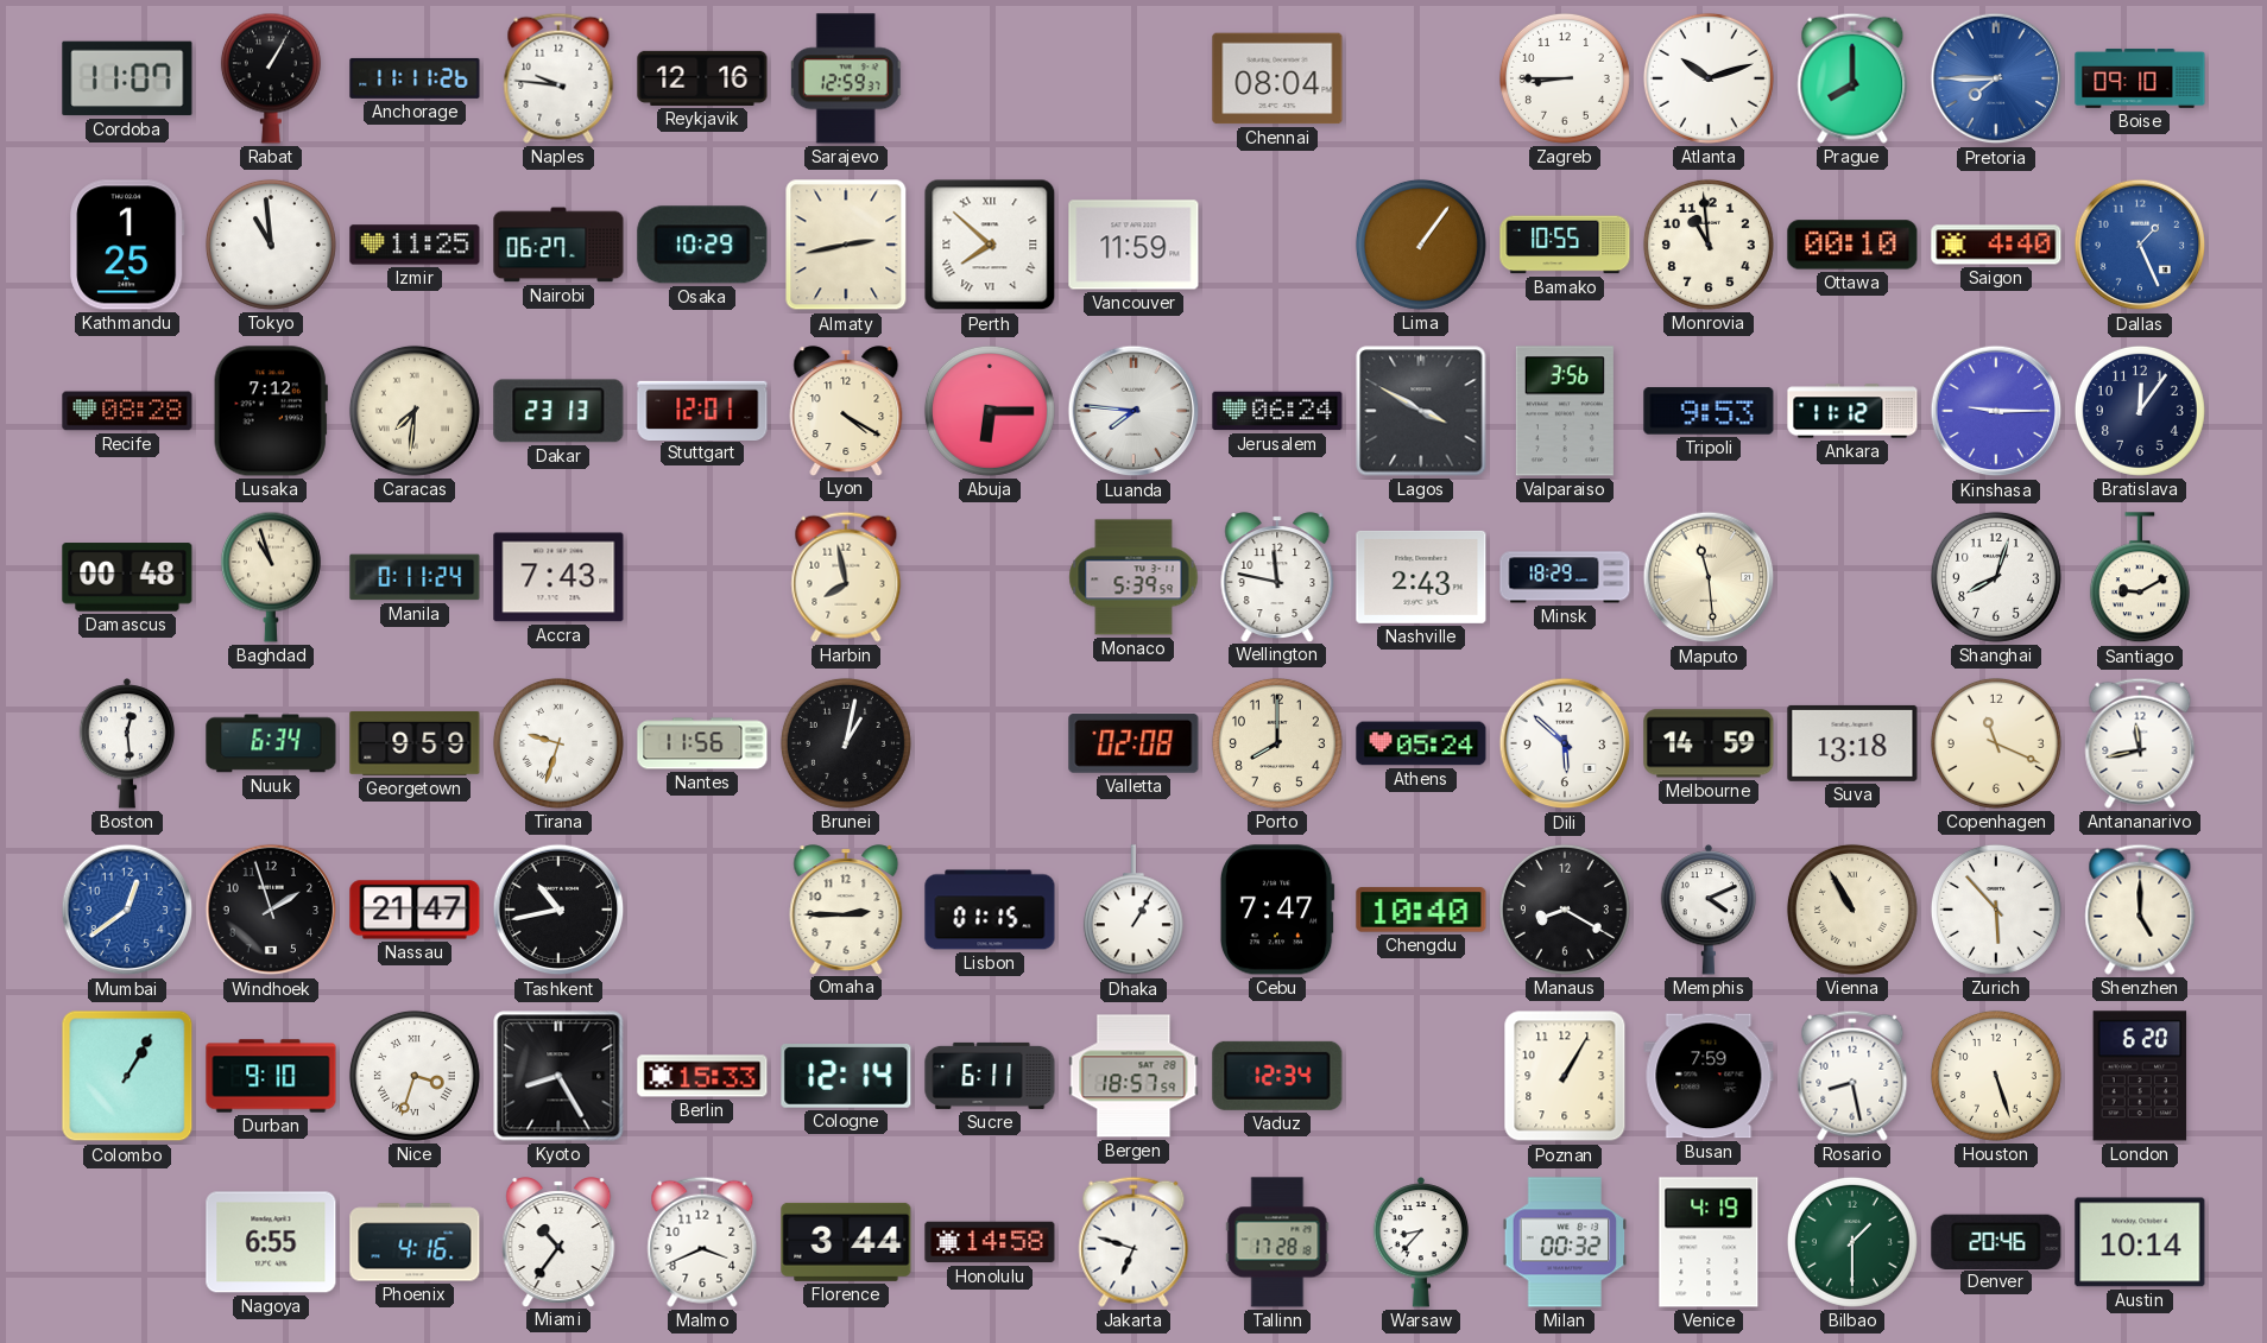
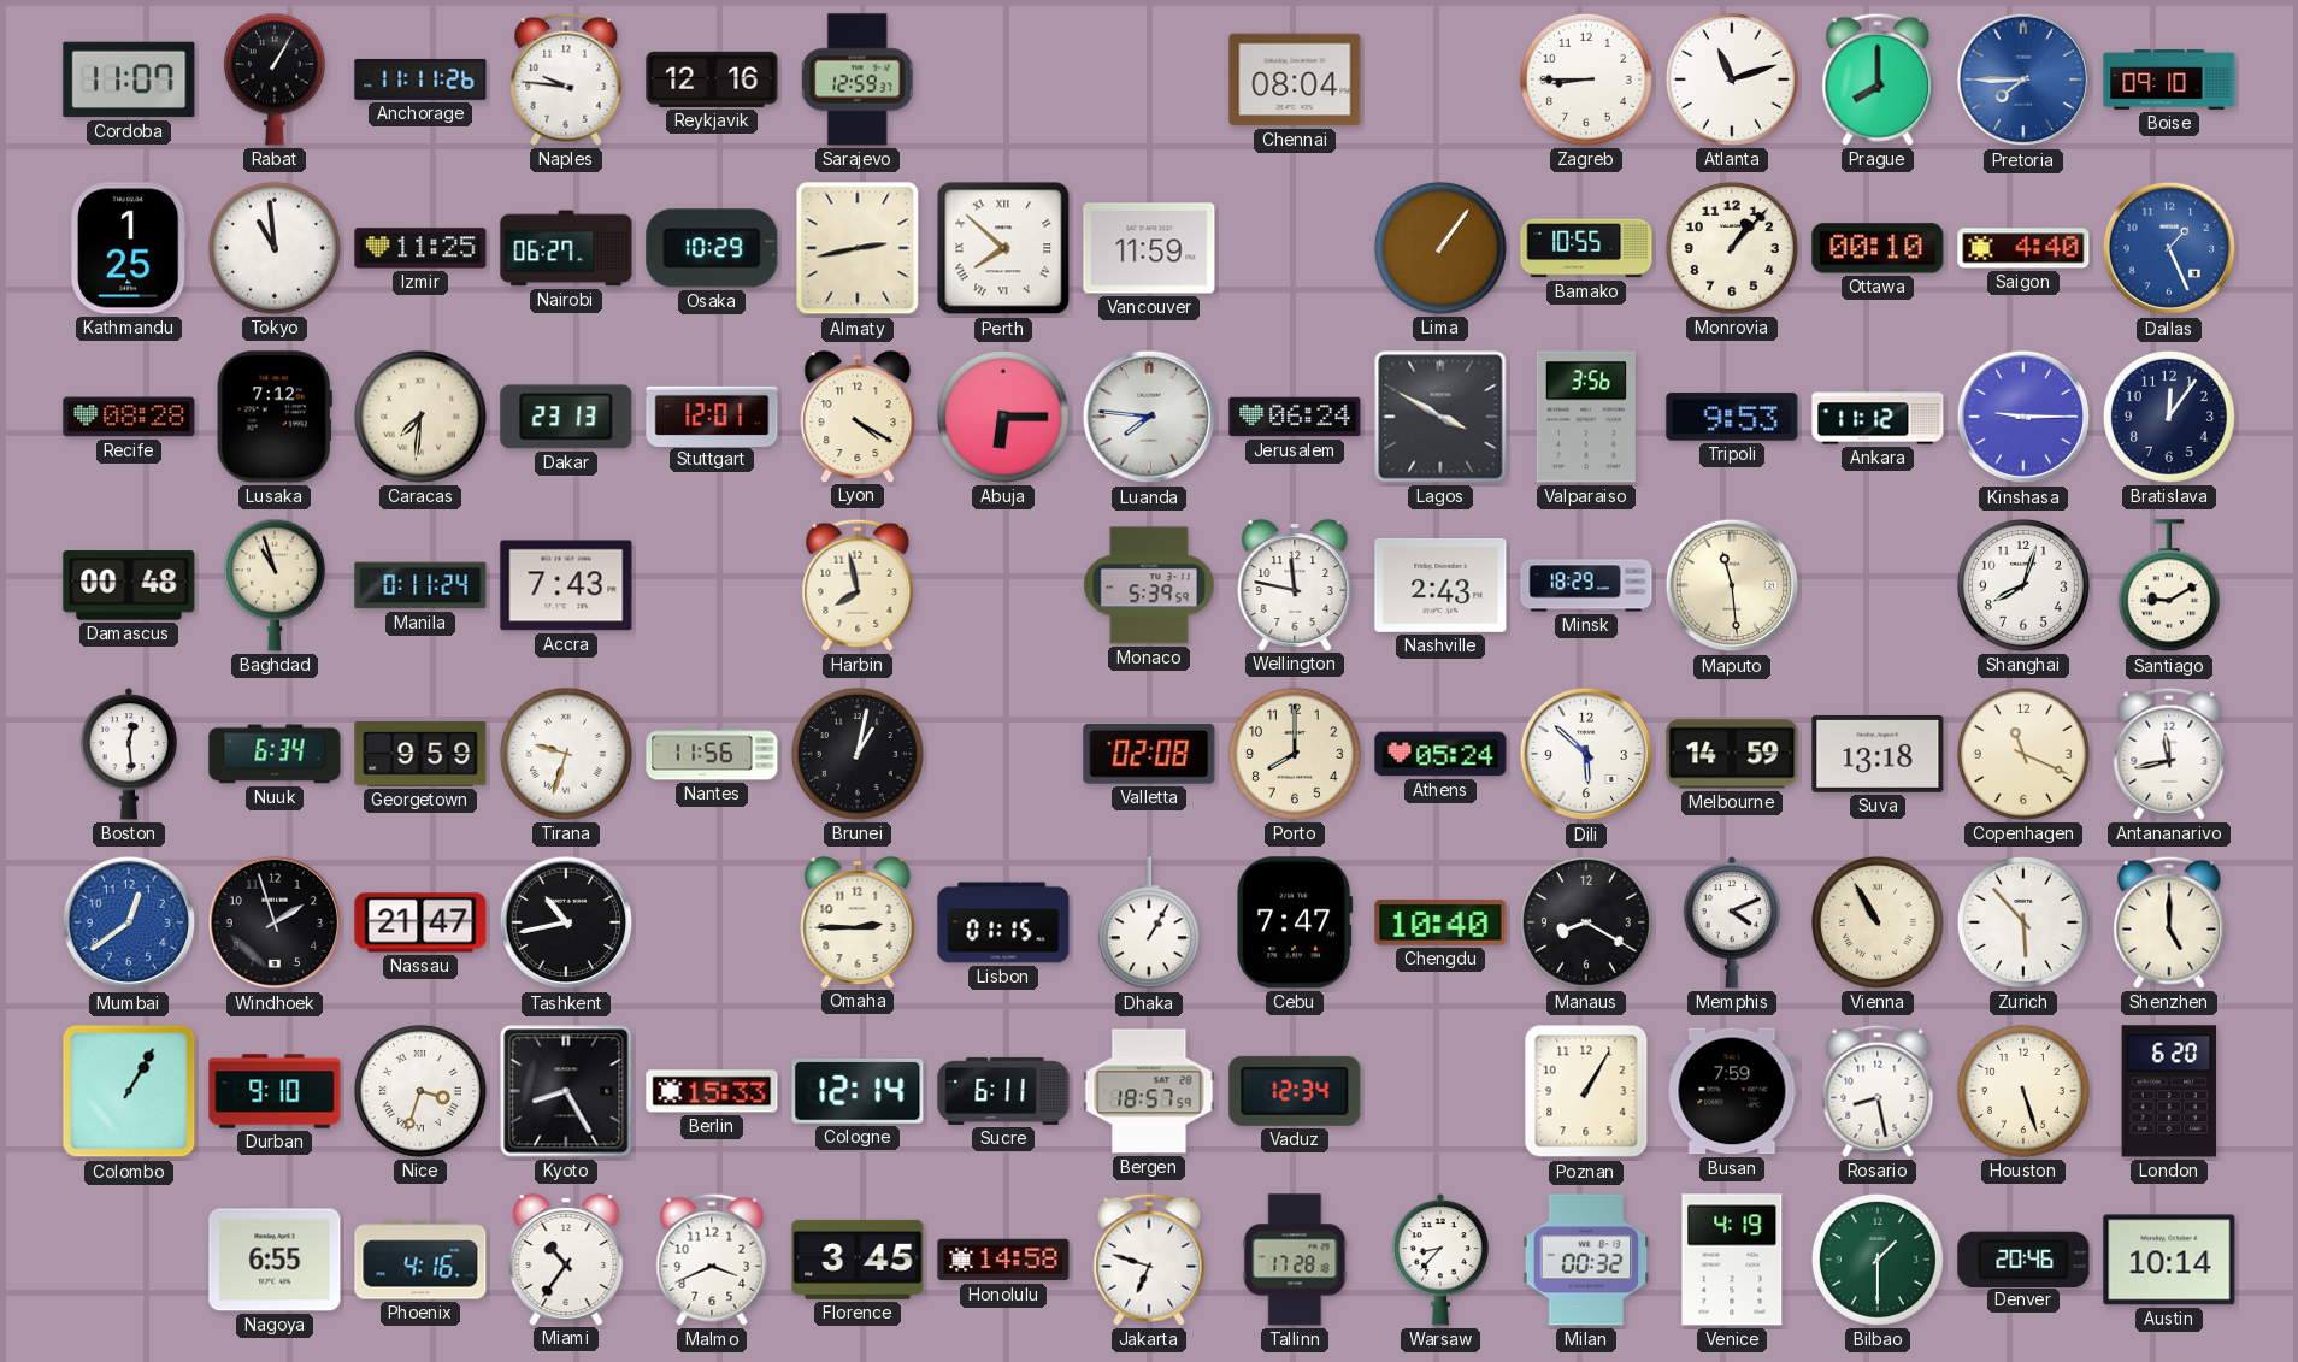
Atlanta: 10:12 -> 11:12 (1732, 79)
Monrovia: 10:59 -> 1:07 (1732, 248)
Florence: 3:44 -> 3:45 (858, 1260)
